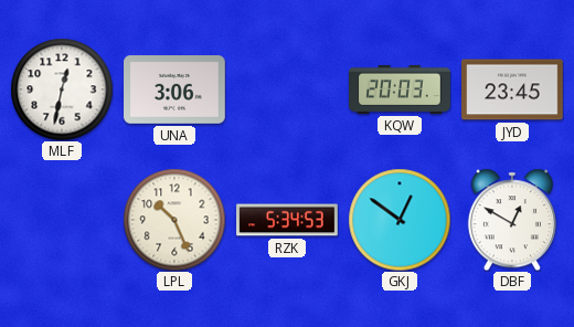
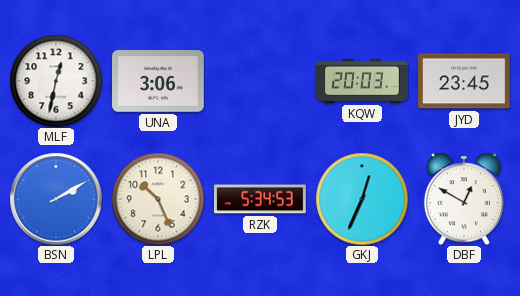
BSN: none -> 2:10 (56, 199)
GKJ: 12:51 -> 12:34 (362, 199)
